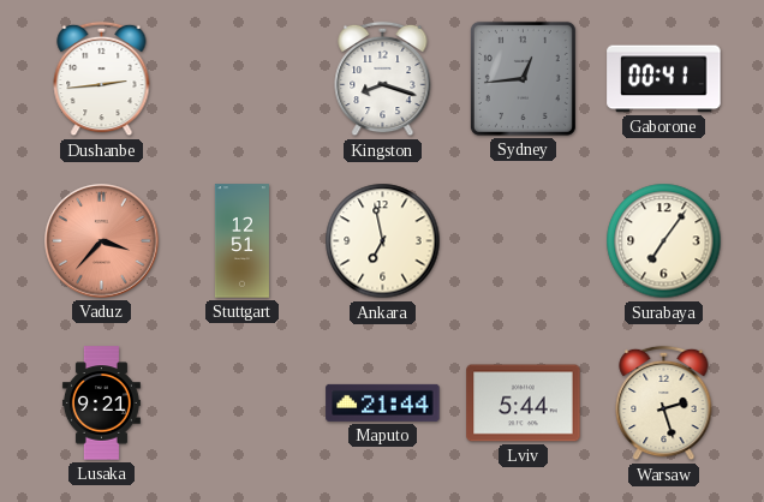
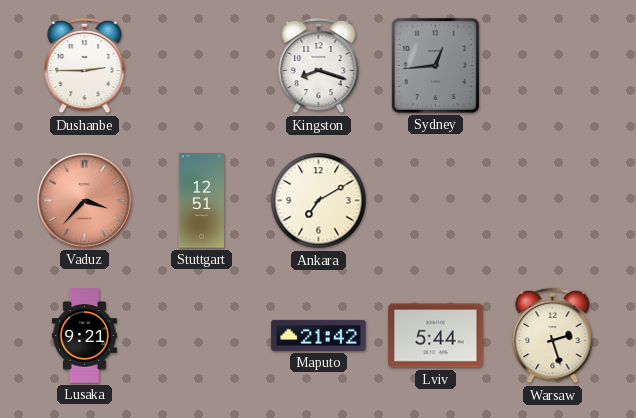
Dushanbe: 2:44 -> 2:45 (85, 66)
Gaborone: 00:41 -> none (664, 79)
Ankara: 6:58 -> 7:10 (319, 201)
Surabaya: 7:06 -> none (664, 241)
Maputo: 21:44 -> 21:42 (319, 335)
